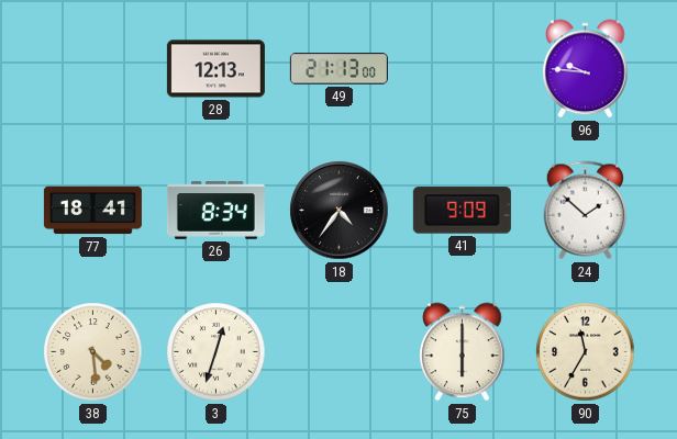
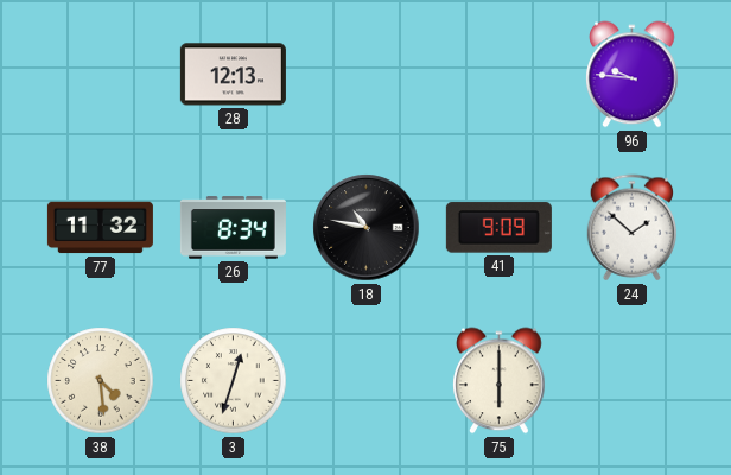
49: 21:13 -> none (338, 69)
77: 18:41 -> 11:32 (100, 228)
18: 4:36 -> 10:47 (367, 228)
90: 11:35 -> none (586, 352)
